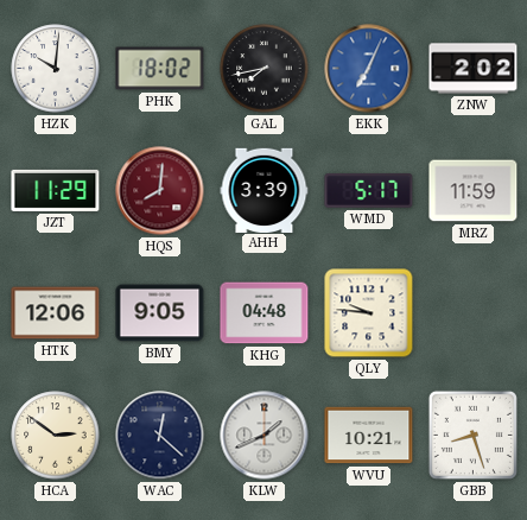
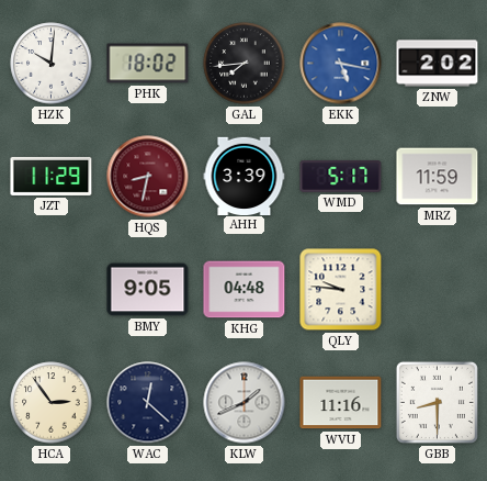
GAL: 7:43 -> 7:44 (245, 64)
EKK: 7:04 -> 5:17 (341, 64)
HQS: 8:01 -> 8:32 (148, 177)
HTK: 12:06 -> none (56, 313)
HCA: 2:51 -> 2:54 (52, 403)
WVU: 10:21 -> 11:16 (341, 403)
GBB: 8:27 -> 8:30 (437, 402)
